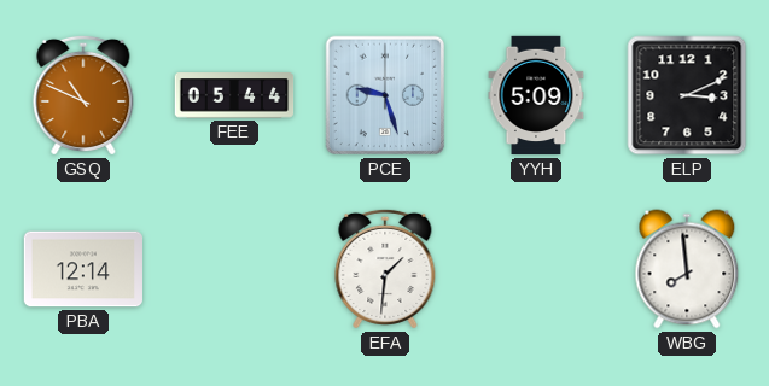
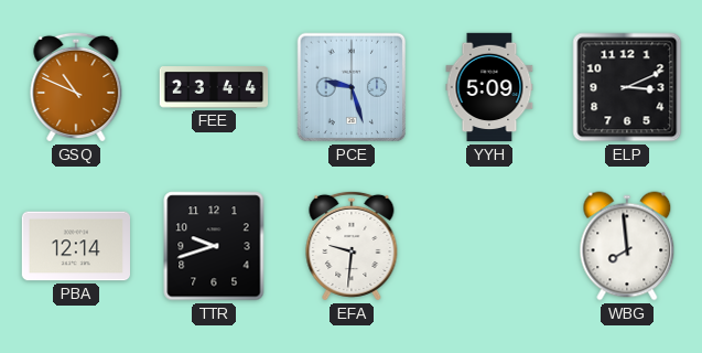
FEE: 05:44 -> 23:44 (214, 87)
TTR: none -> 9:42 (214, 246)
EFA: 1:31 -> 9:31 (352, 246)
